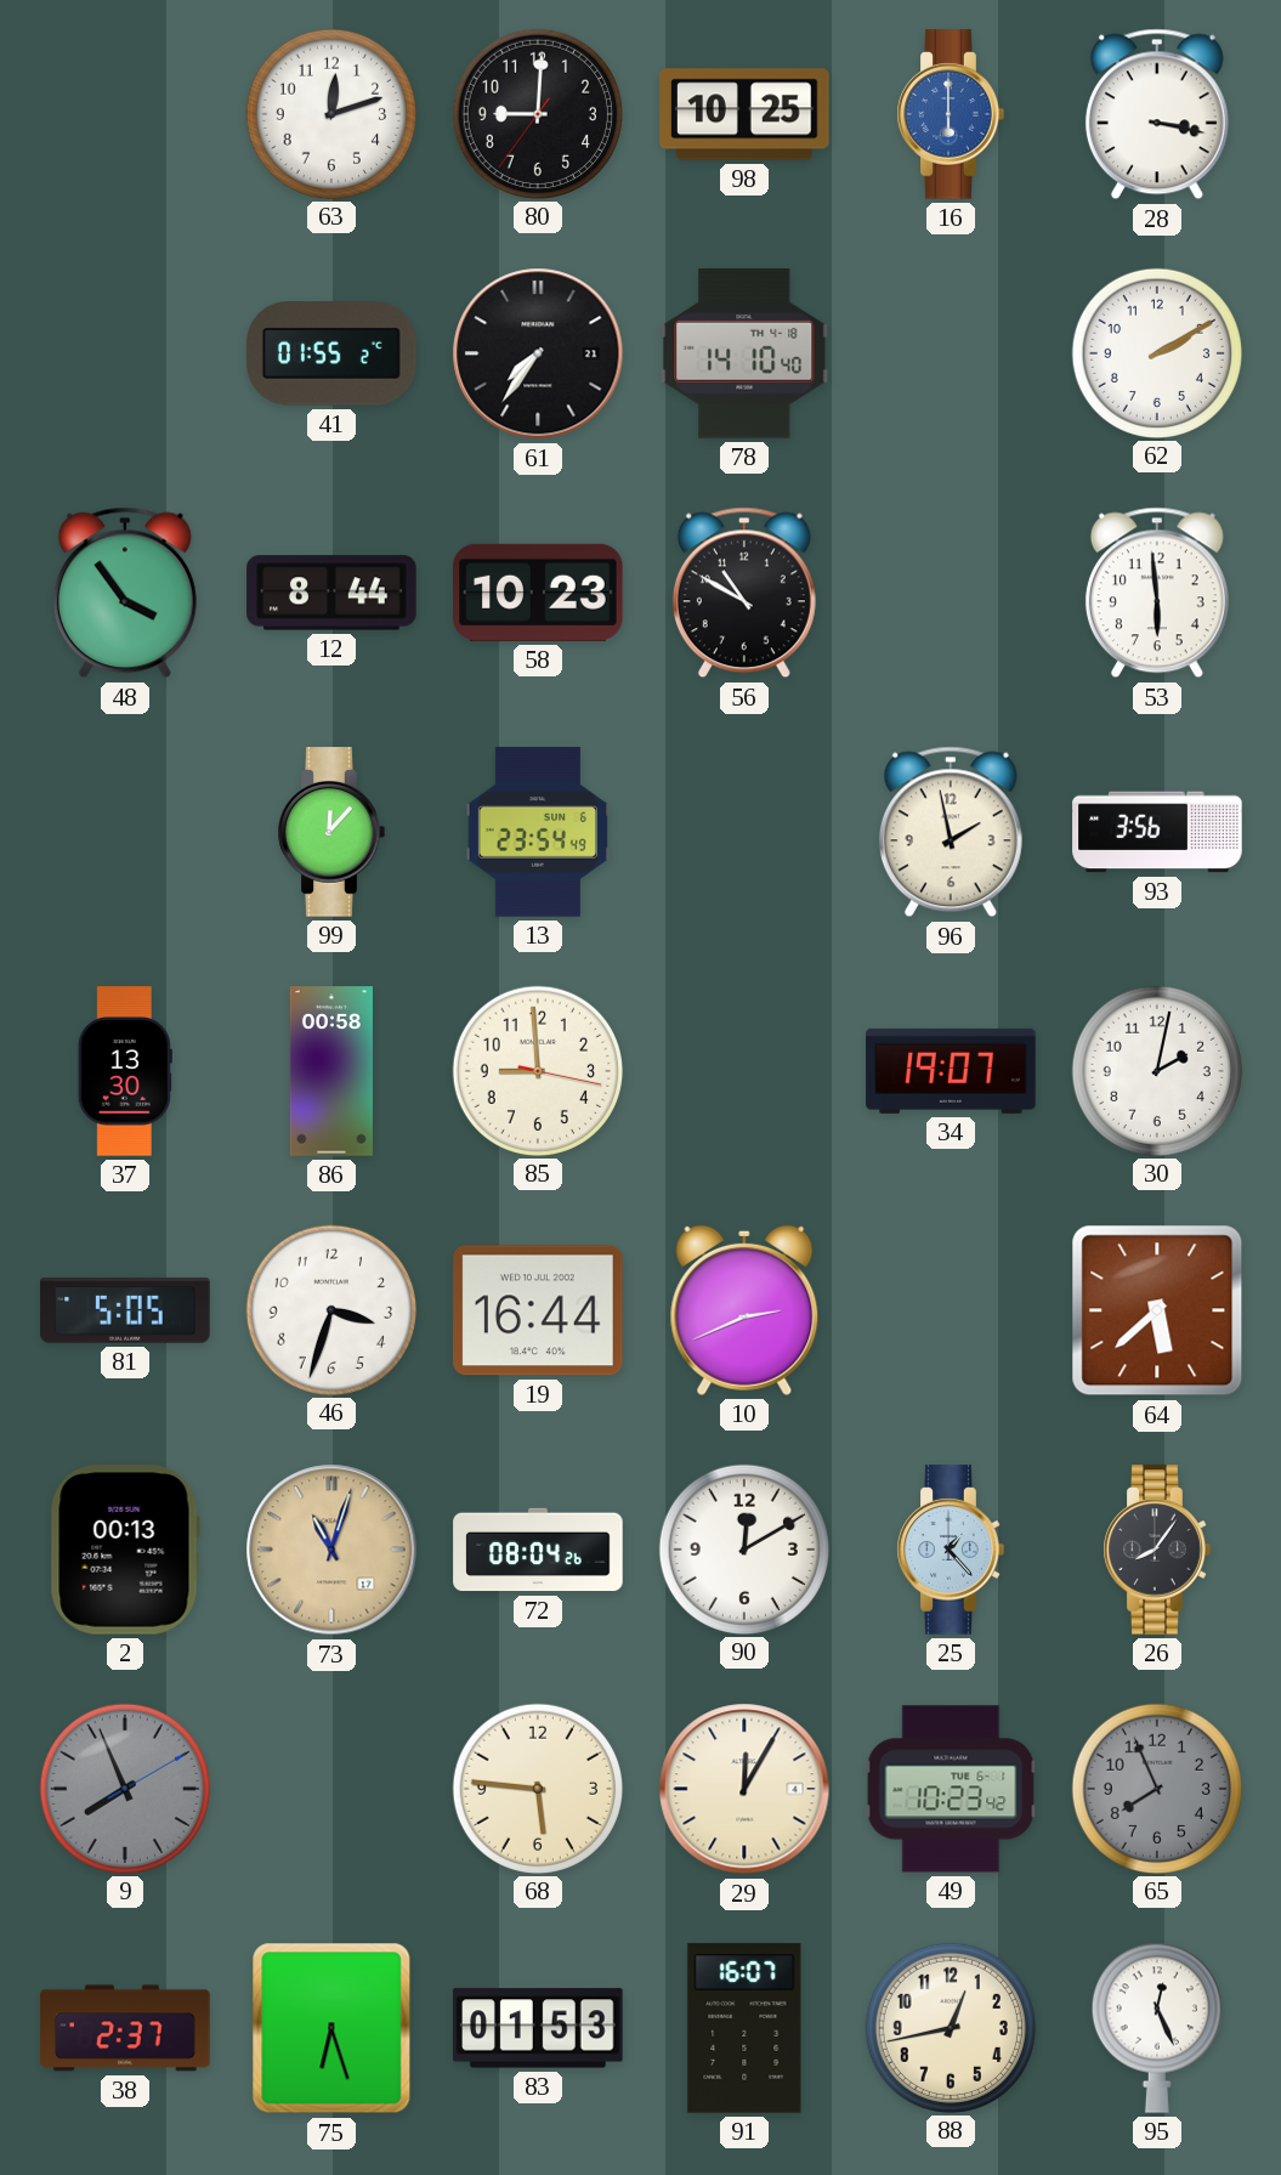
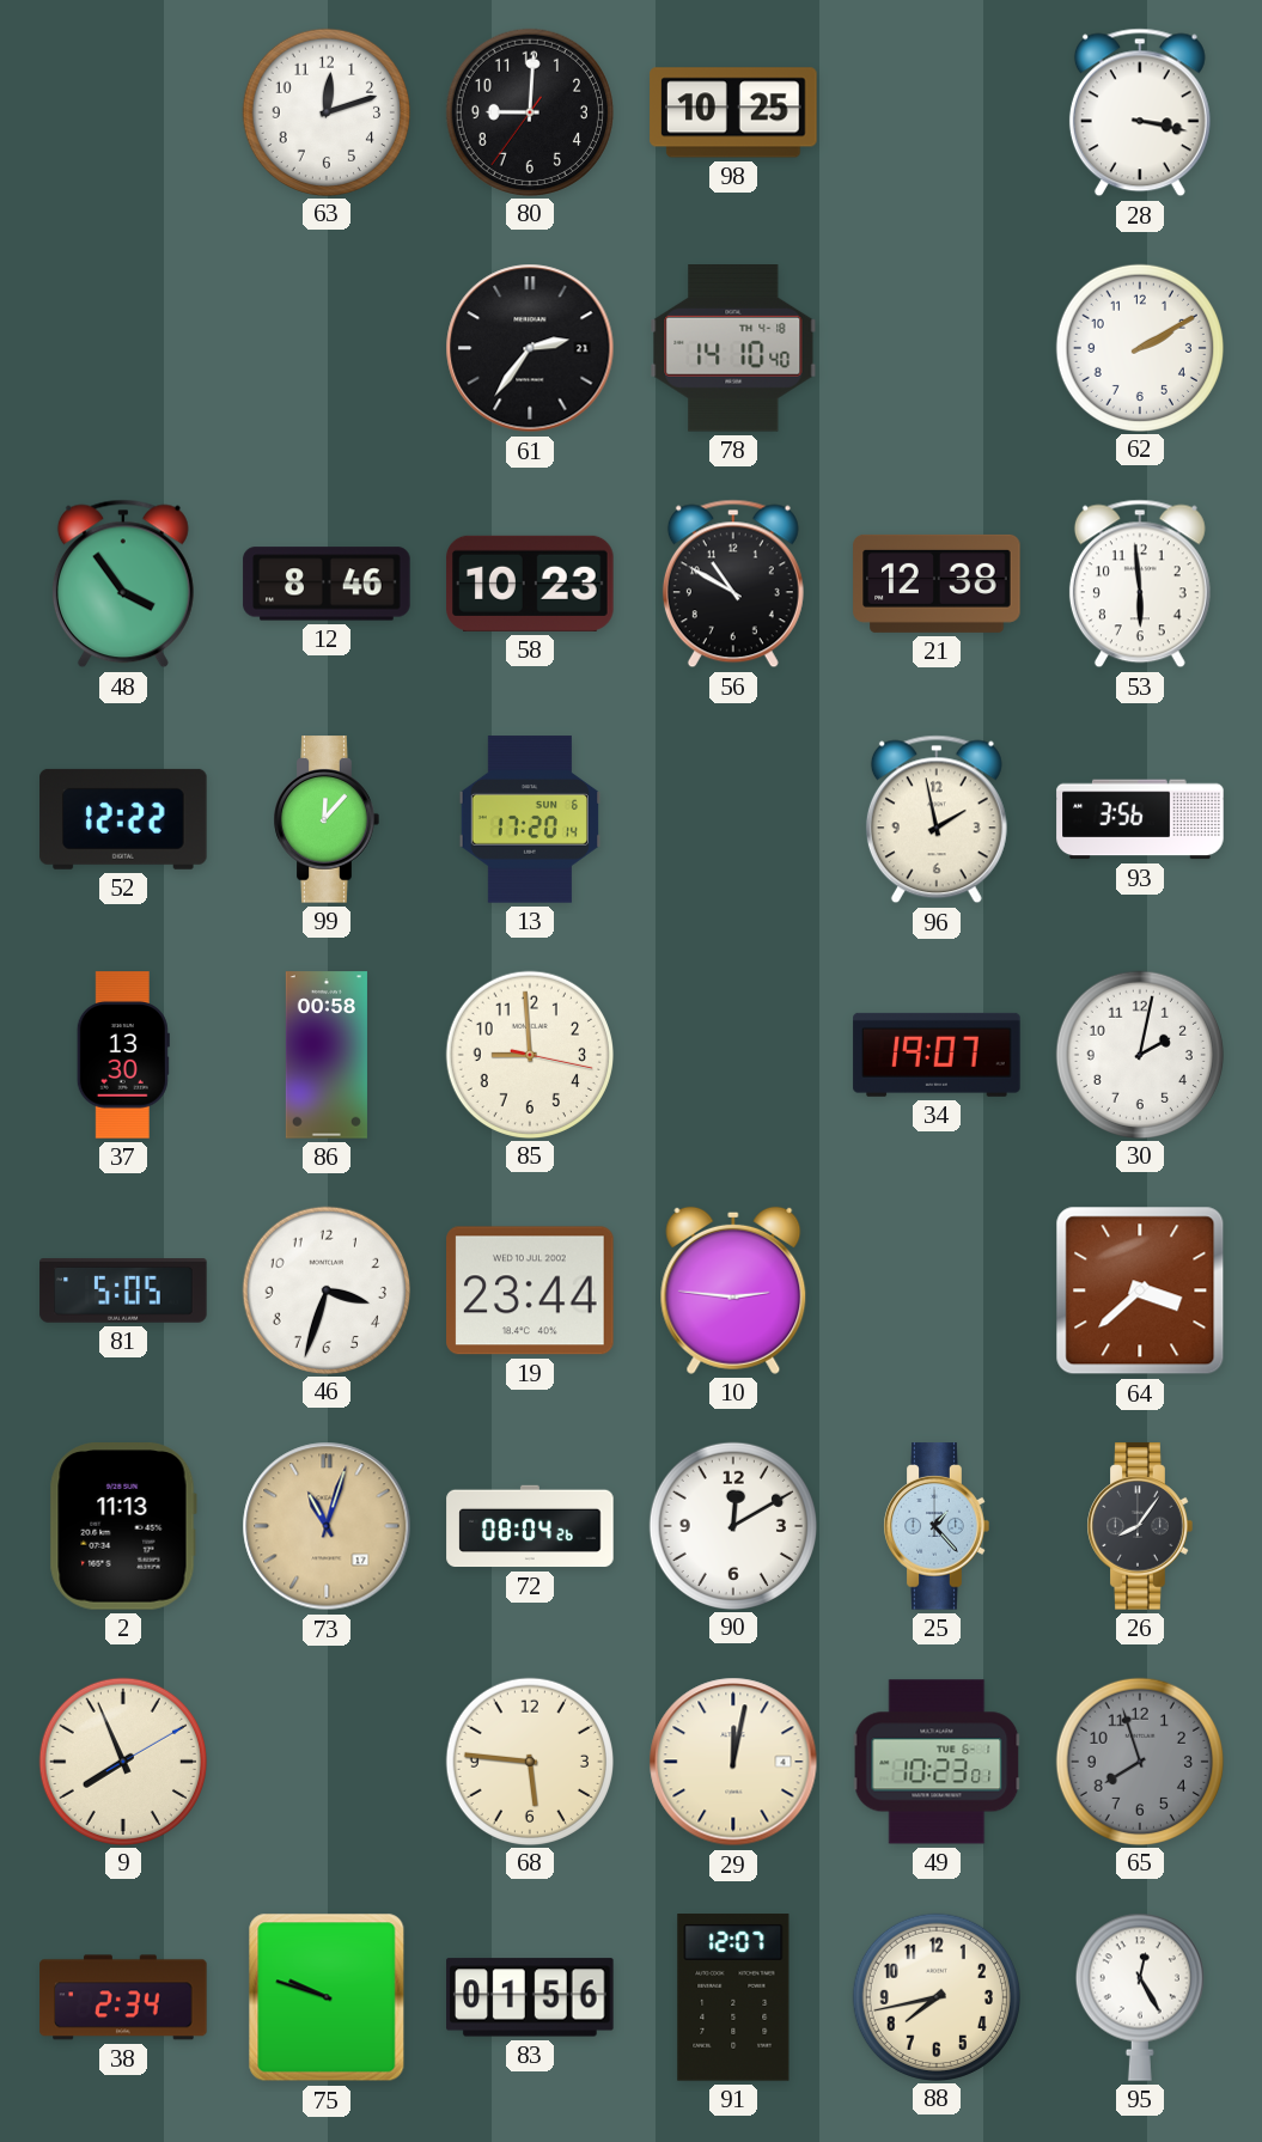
16: 6:00 -> none (951, 114)
41: 01:55 -> none (331, 353)
61: 7:36 -> 2:36 (530, 348)
12: 8:44 -> 8:46 (327, 584)
21: none -> 12:38 (937, 584)
52: none -> 12:22 (123, 819)
13: 23:54 -> 17:20 (529, 819)
19: 16:44 -> 23:44 (530, 1290)
10: 2:41 -> 2:46 (733, 1290)
64: 5:38 -> 3:38 (1140, 1290)
2: 00:13 -> 11:13 (123, 1526)
9 dial: grey -> cream (122, 1760)
29: 12:05 -> 12:02 (733, 1762)
49: 10:23:42 -> 10:23:01 (937, 1762)
65: 7:56 -> 7:57 (1139, 1760)
38: 2:37 -> 2:34 (123, 1997)
75: 6:27 -> 9:48 (327, 1997)
83: 01:53 -> 01:56 (530, 1997)
91: 16:07 -> 12:07 (733, 1997)
88: 12:43 -> 7:43 (935, 1996)
95: 12:26 -> 12:25 (1140, 1997)
